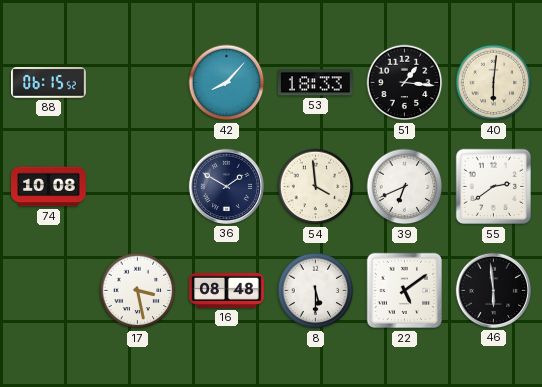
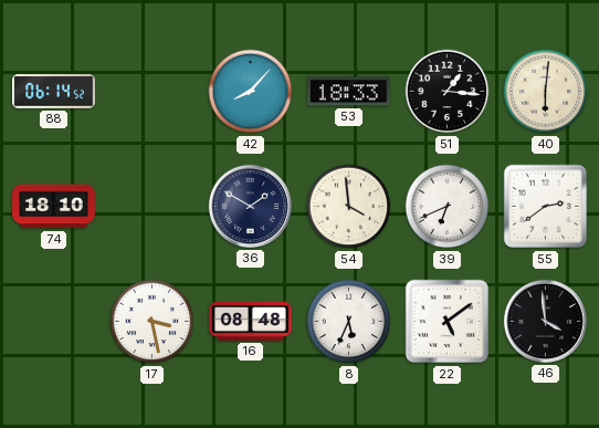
88: 06:15 -> 06:14 (54, 92)
74: 10:08 -> 18:10 (54, 207)
8: 5:30 -> 5:34 (349, 322)
46: 5:59 -> 3:59 (545, 321)
